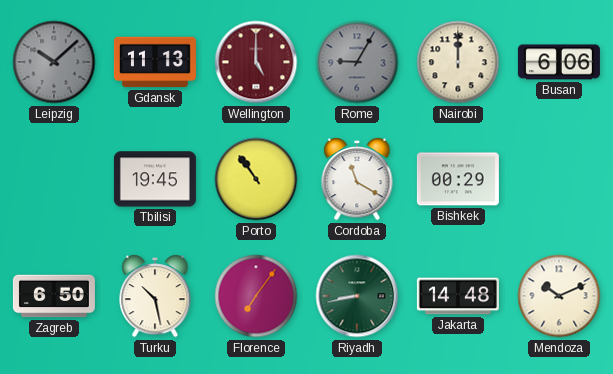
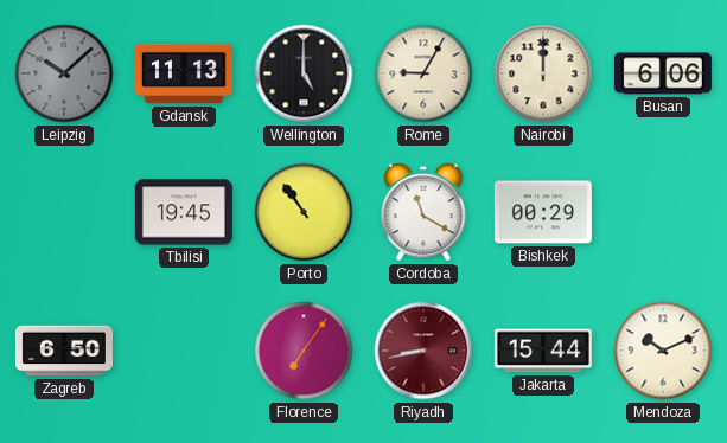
Wellington dial: burgundy -> black (304, 73)
Rome dial: grey -> cream (423, 73)
Turku: 10:28 -> none (155, 297)
Riyadh dial: green -> burgundy (423, 351)
Jakarta: 14:48 -> 15:44 (543, 351)
